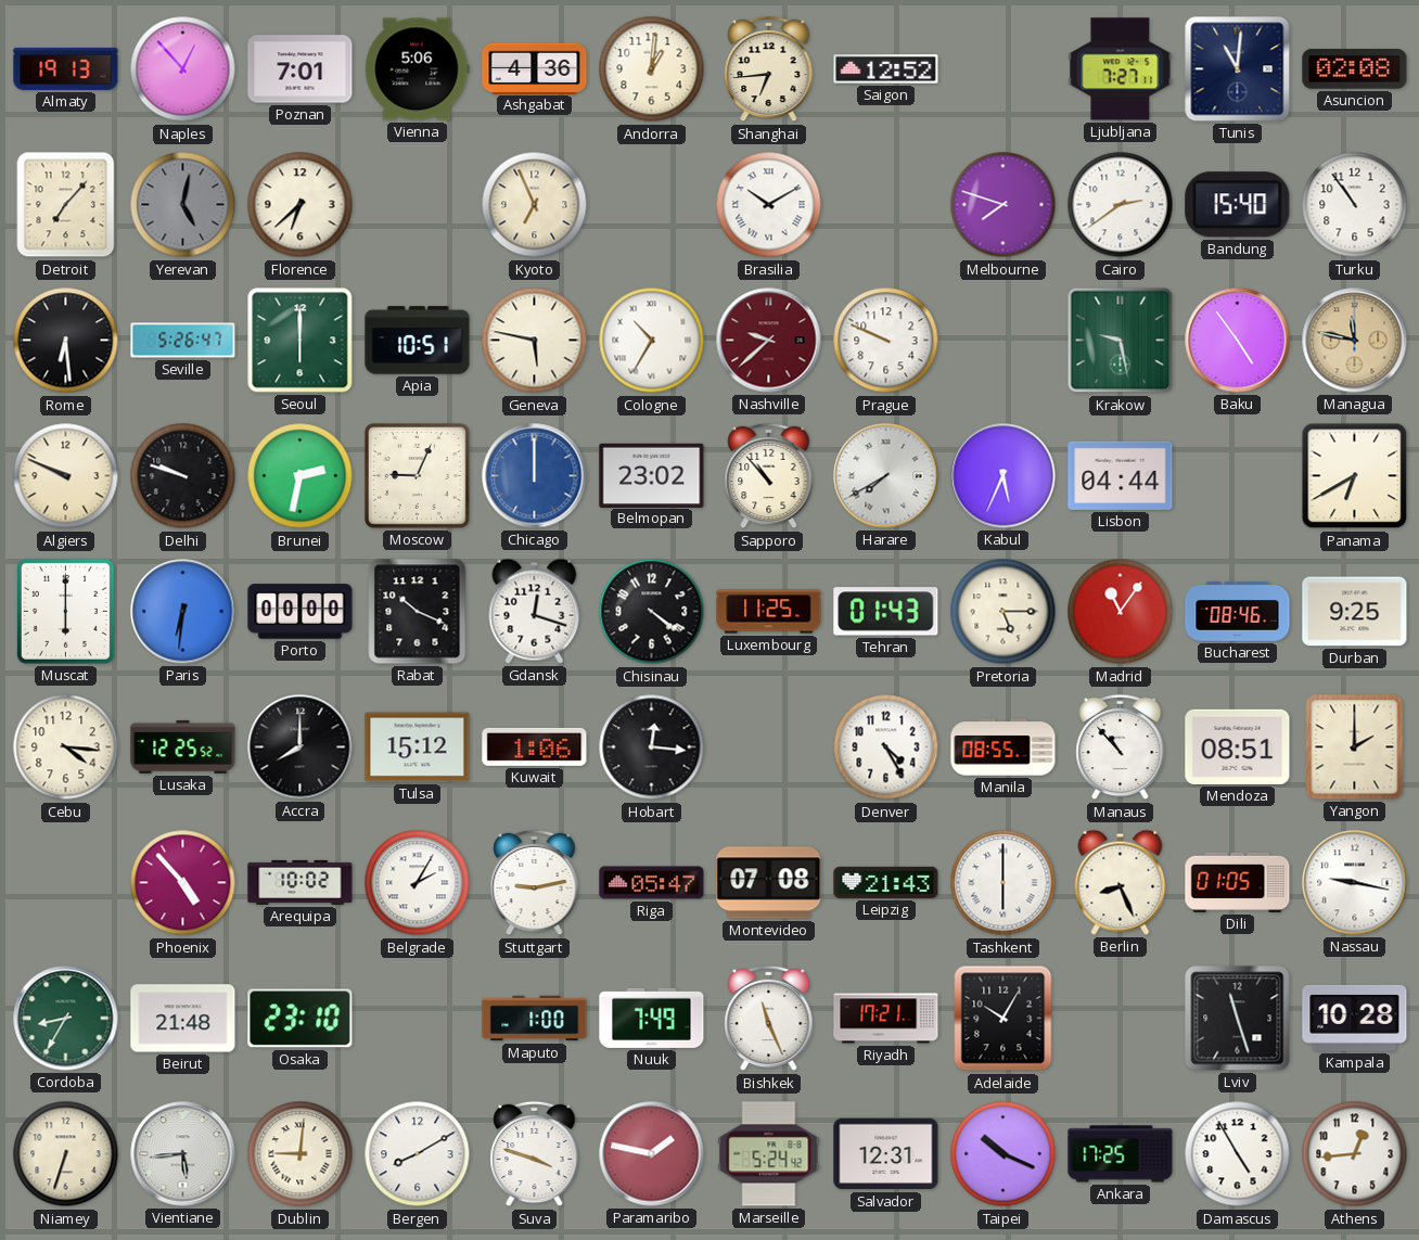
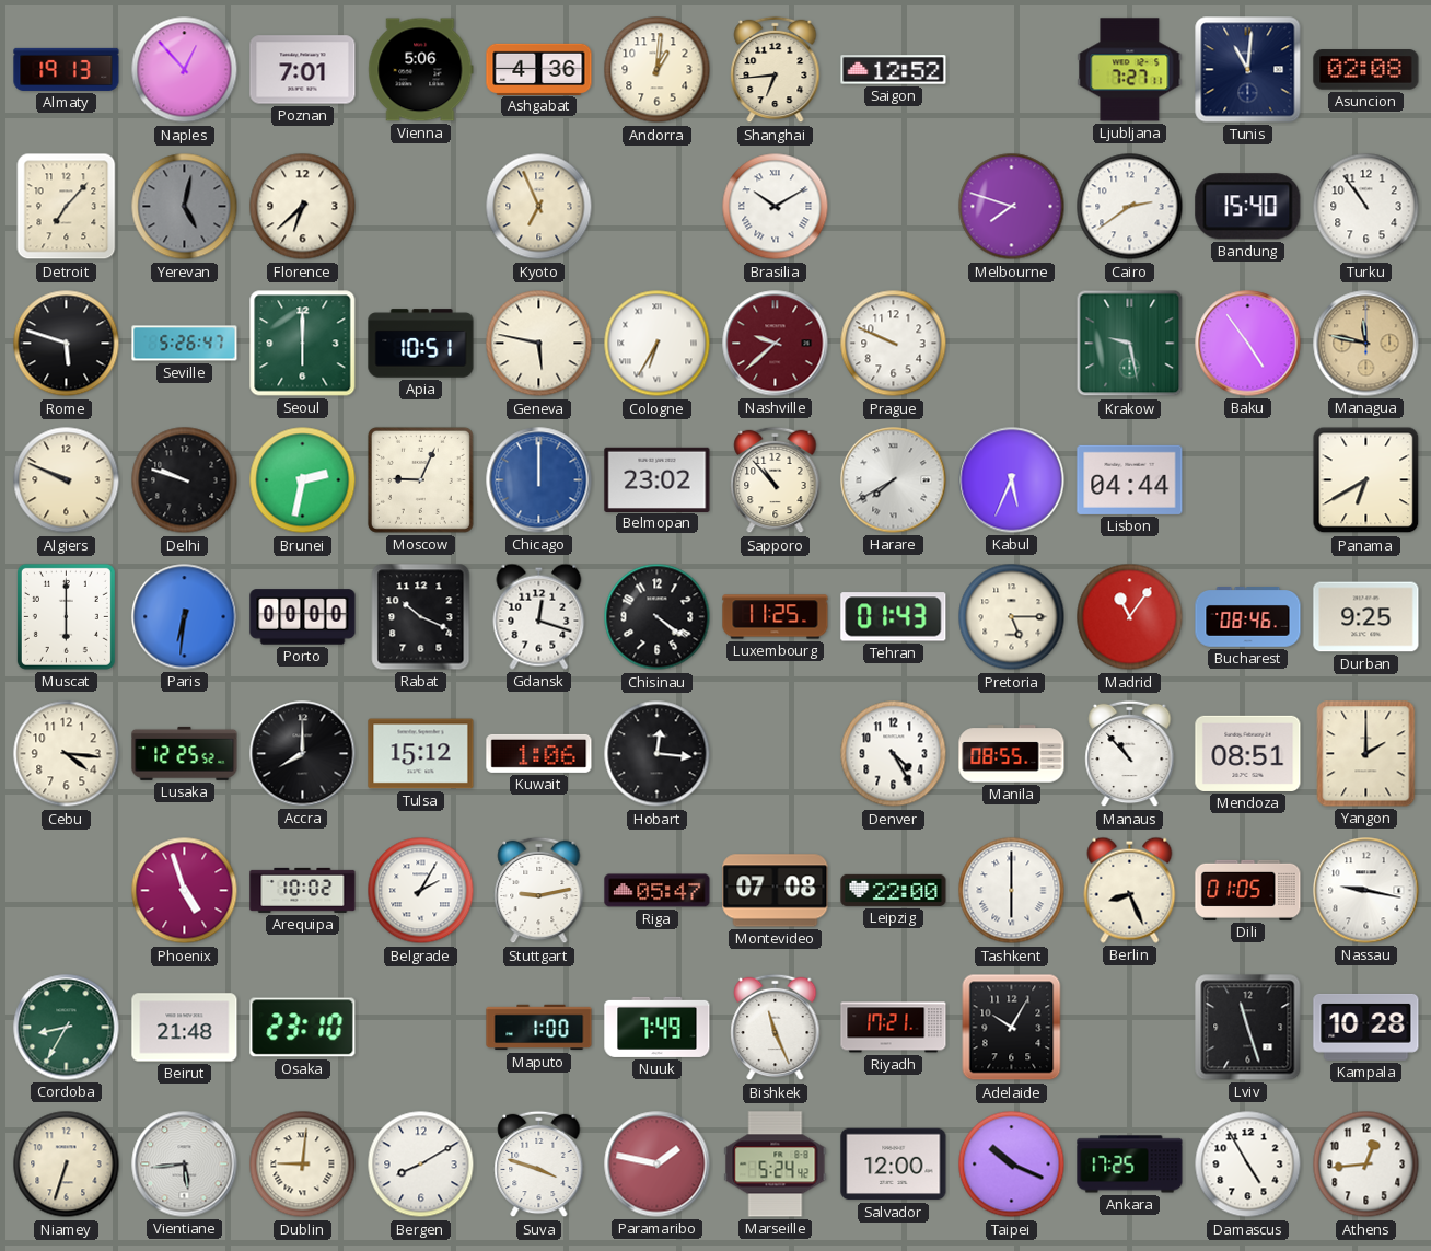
Rome: 6:29 -> 5:48 (67, 344)
Cologne: 10:35 -> 6:35 (658, 344)
Phoenix: 4:53 -> 4:57 (185, 891)
Leipzig: 21:43 -> 22:00 (894, 890)
Salvador: 12:31 -> 12:00 (894, 1165)
